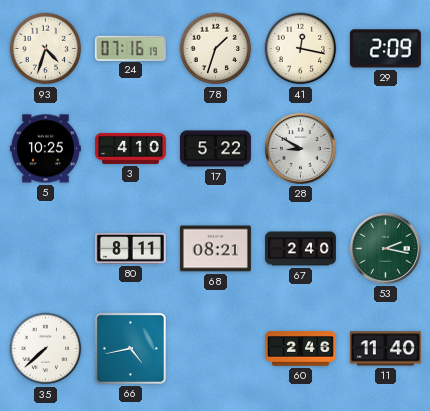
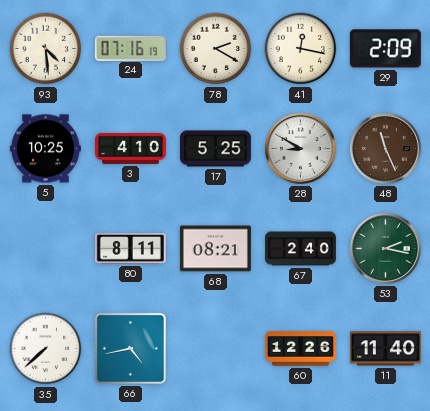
93: 4:33 -> 4:29 (46, 49)
78: 1:33 -> 2:20 (216, 49)
17: 5:22 -> 5:25 (215, 149)
48: none -> 11:26 (385, 148)
60: 2:46 -> 12:26 (300, 349)
